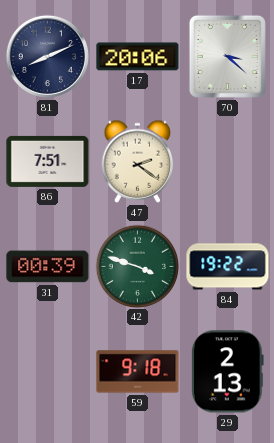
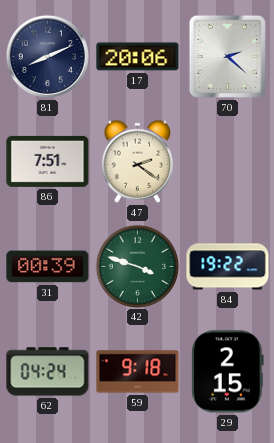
70: 3:22 -> 2:22 (227, 56)
62: none -> 04:24 (48, 372)
29: 2:13 -> 2:15 (227, 372)
